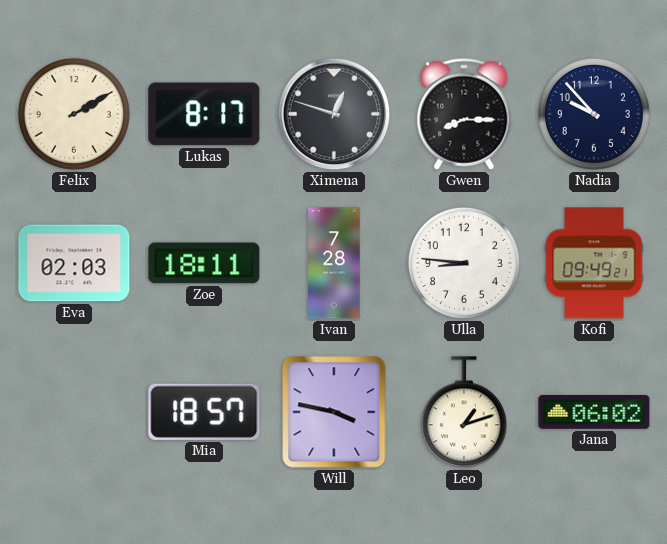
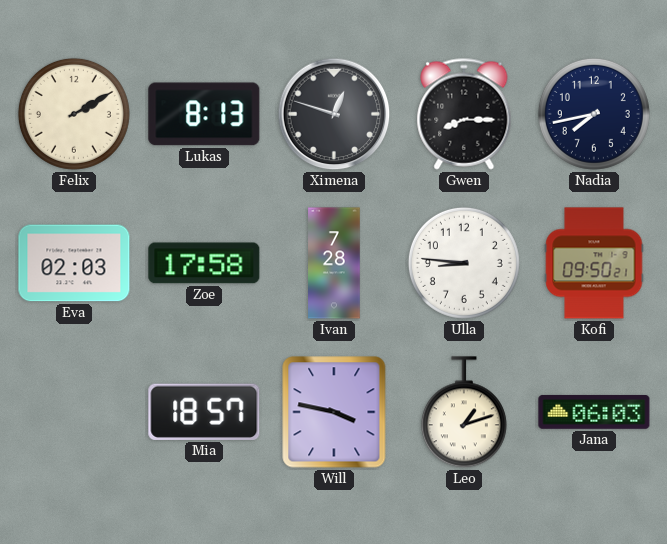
Lukas: 8:17 -> 8:13 (204, 114)
Nadia: 9:53 -> 7:43 (594, 114)
Zoe: 18:11 -> 17:58 (204, 263)
Kofi: 09:49 -> 09:50 (594, 263)
Jana: 06:02 -> 06:03 (594, 412)
